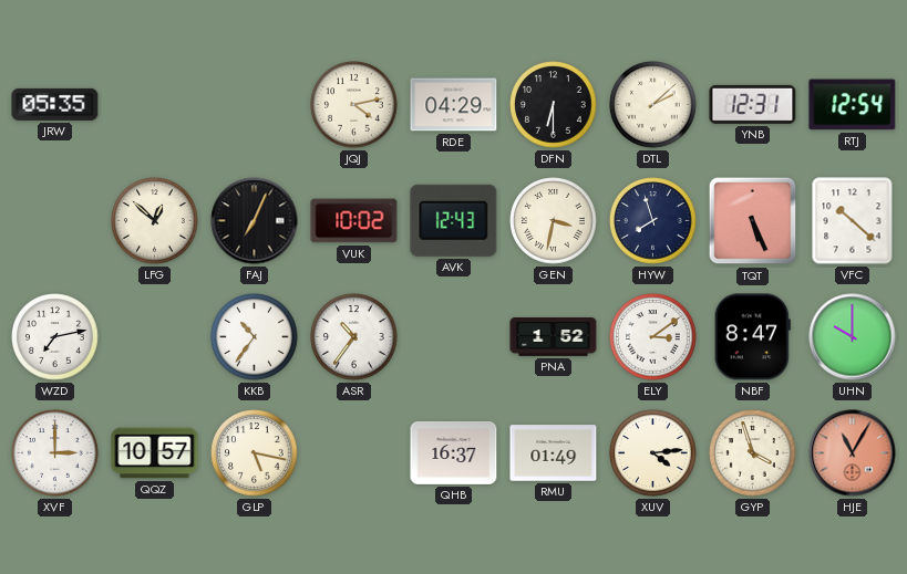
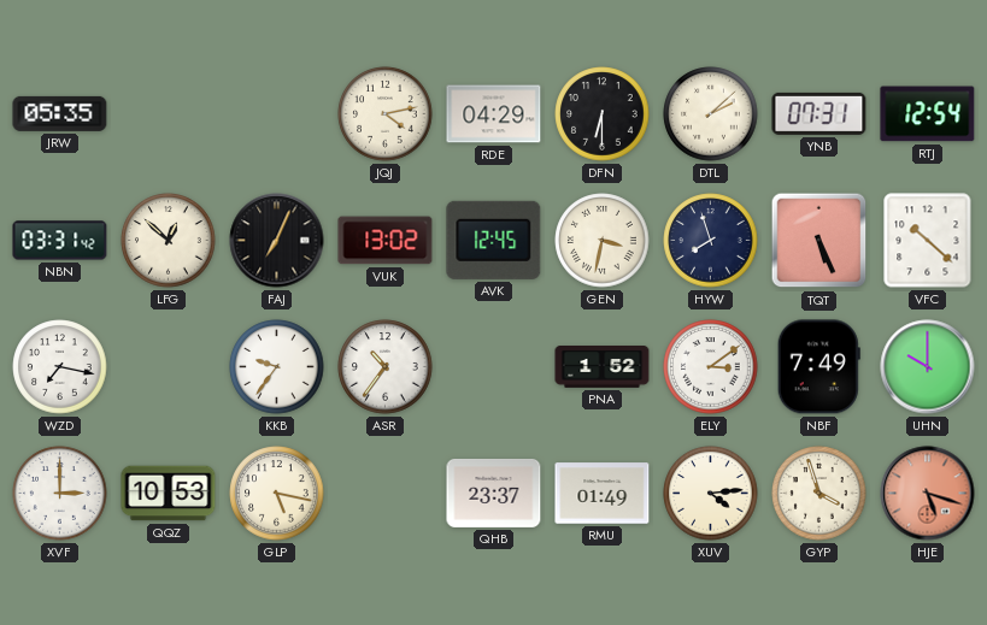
YNB: 12:31 -> 07:31 (819, 113)
NBN: none -> 03:31 (60, 241)
VUK: 10:02 -> 13:02 (386, 241)
AVK: 12:43 -> 12:45 (494, 240)
WZD: 7:13 -> 7:17 (60, 367)
KKB: 10:36 -> 9:36 (277, 367)
NBF: 8:47 -> 7:49 (818, 367)
QQZ: 10:57 -> 10:53 (169, 494)
QHB: 16:37 -> 23:37 (494, 493)
HJE: 11:05 -> 5:18 (928, 494)
